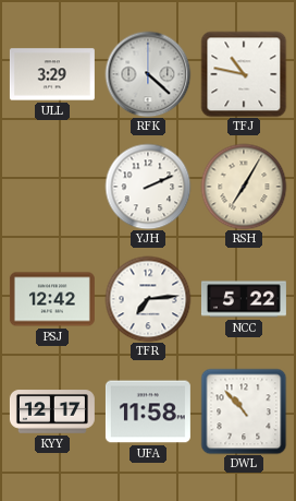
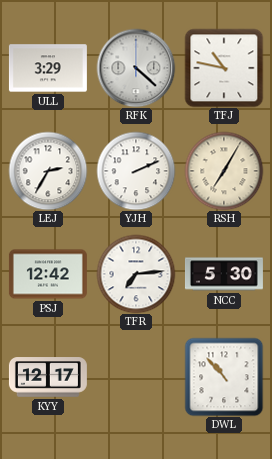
LEJ: none -> 2:35 (48, 171)
NCC: 5:22 -> 5:30 (224, 274)
UFA: 11:58 -> none (148, 411)
